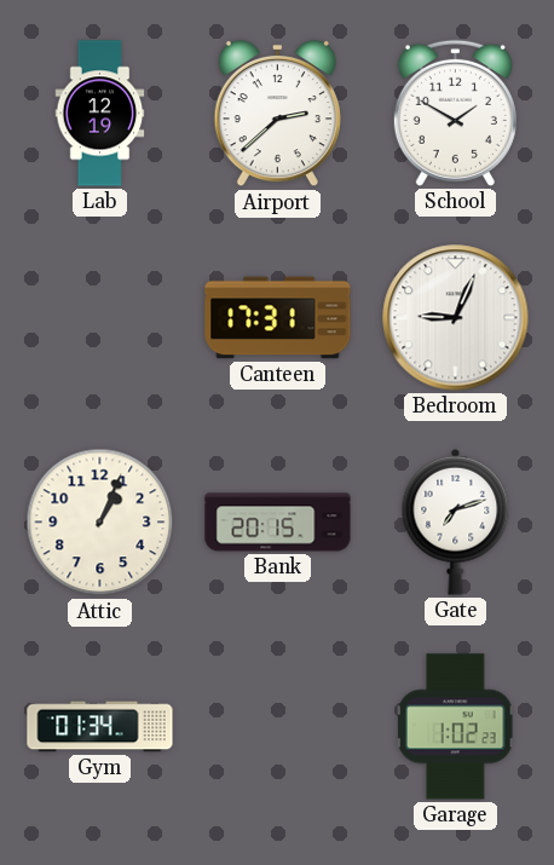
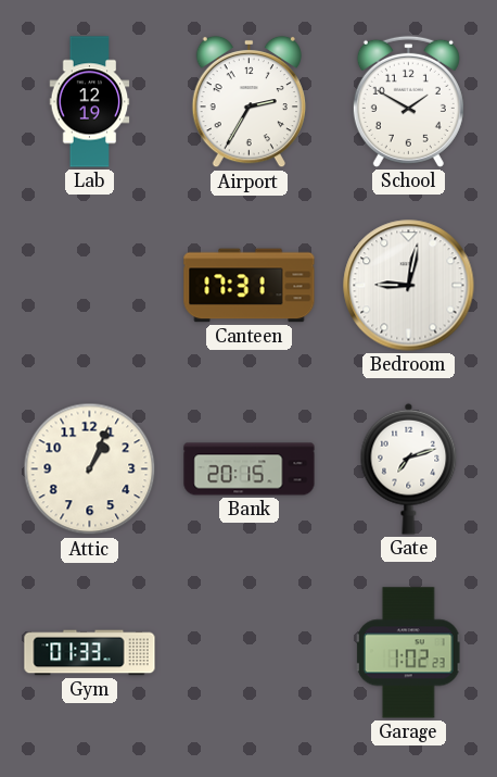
Airport: 2:38 -> 2:35 (248, 102)
Bedroom: 9:04 -> 9:02 (409, 286)
Gym: 01:34 -> 01:33 (90, 653)
